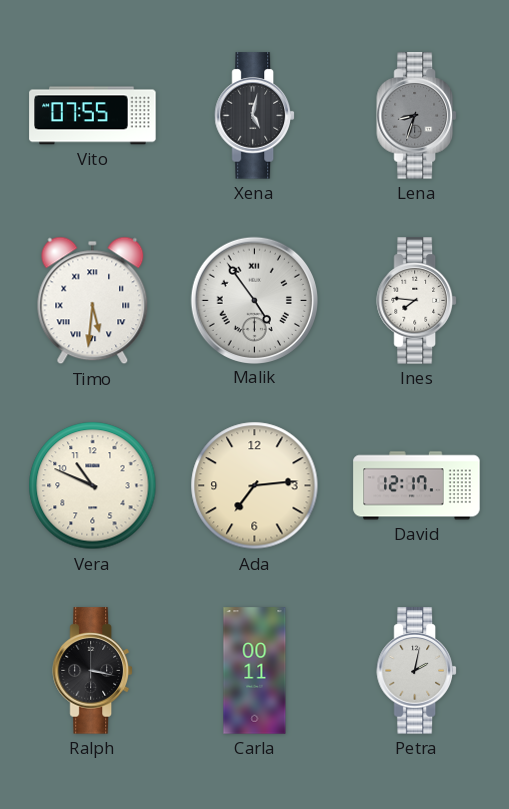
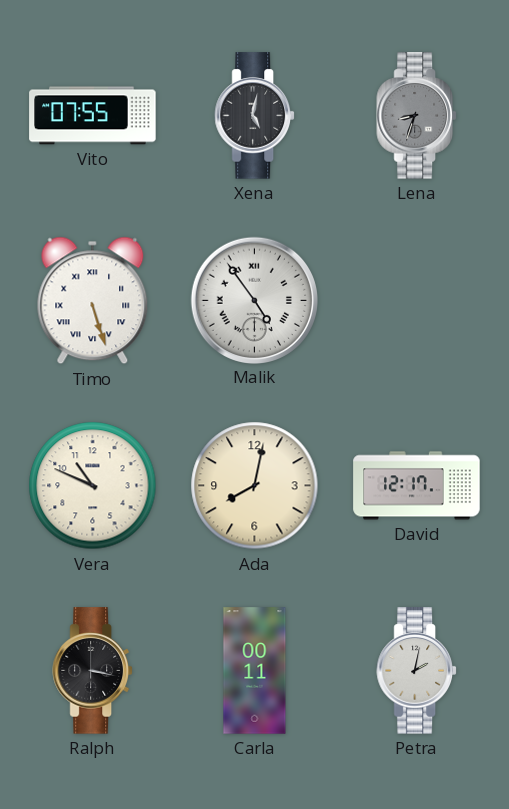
Timo: 5:31 -> 5:27 (93, 301)
Ines: 7:46 -> none (416, 301)
Ada: 7:14 -> 8:02 (255, 486)
